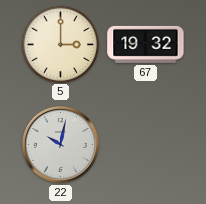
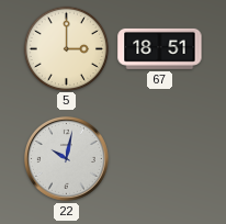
67: 19:32 -> 18:51 (160, 48)
